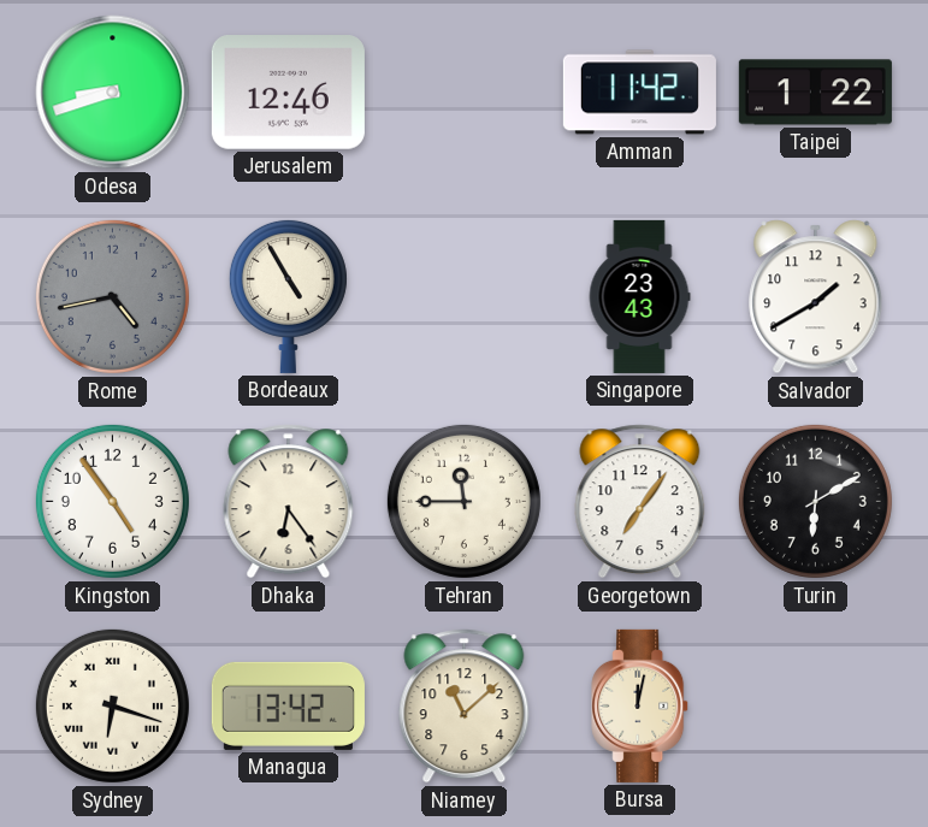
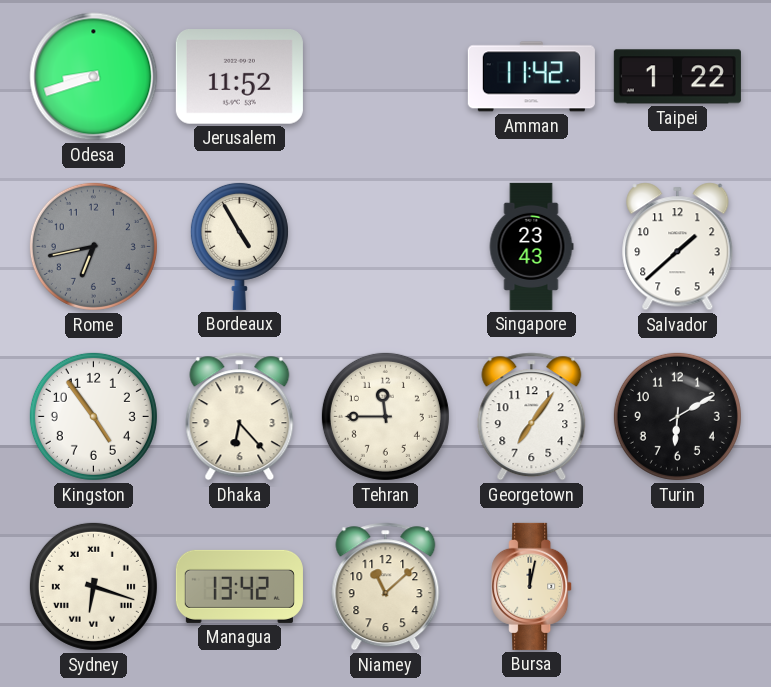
Jerusalem: 12:46 -> 11:52 (239, 77)
Rome: 4:43 -> 6:43 (93, 246)
Salvador: 1:40 -> 1:38 (678, 247)
Dhaka: 6:24 -> 6:23 (240, 417)
